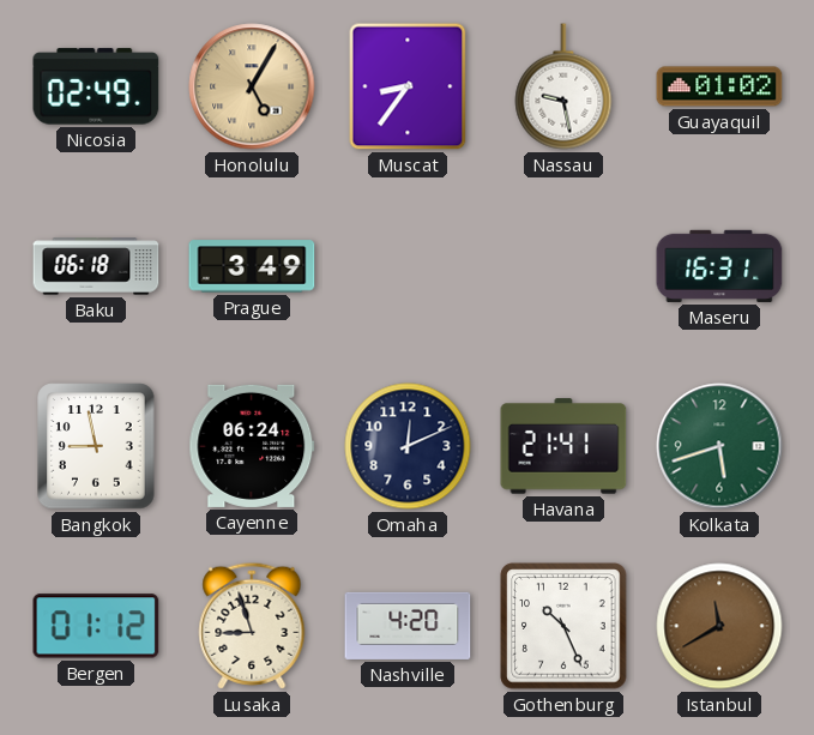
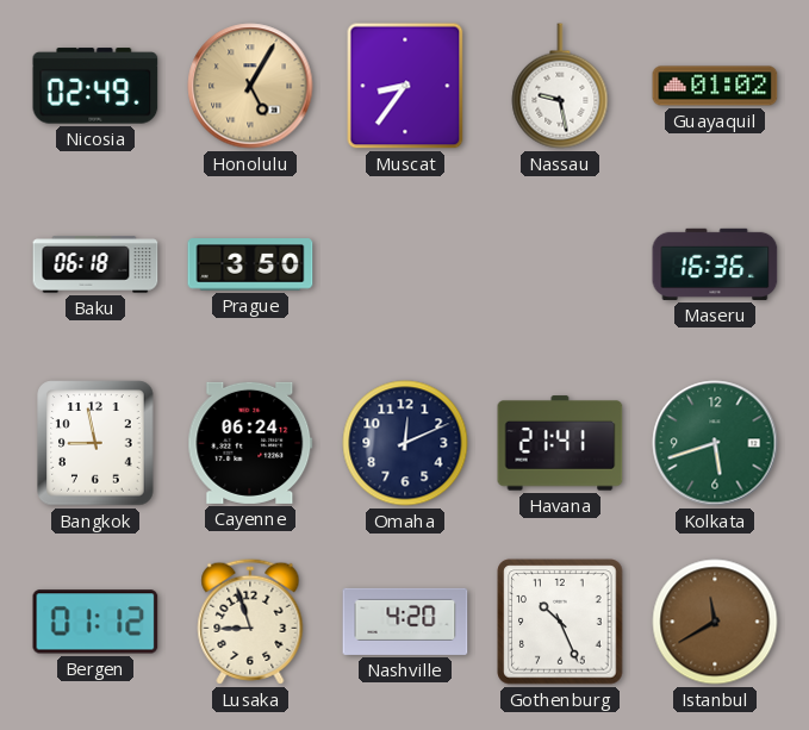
Prague: 3:49 -> 3:50 (250, 264)
Maseru: 16:31 -> 16:36 (715, 264)
